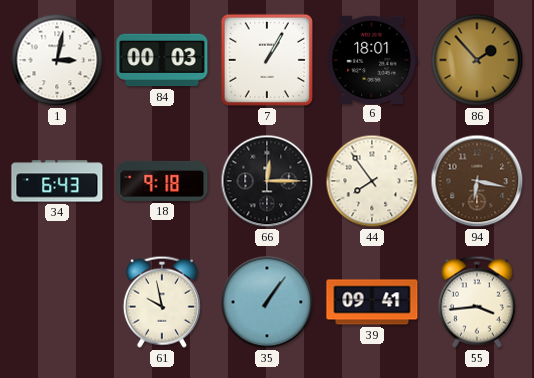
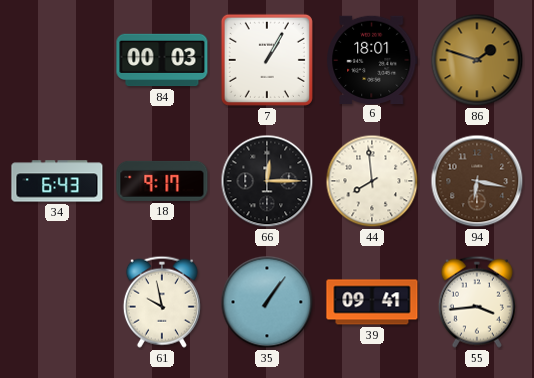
1: 3:02 -> none (57, 60)
86: 1:53 -> 1:48 (477, 60)
18: 9:18 -> 9:17 (162, 181)
44: 7:54 -> 7:59 (372, 181)
